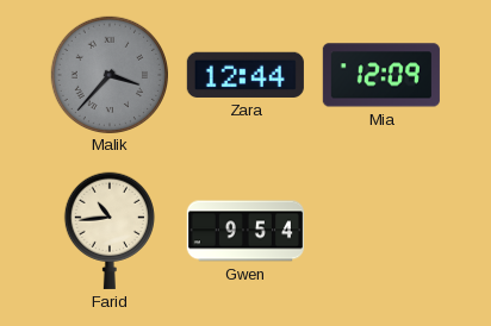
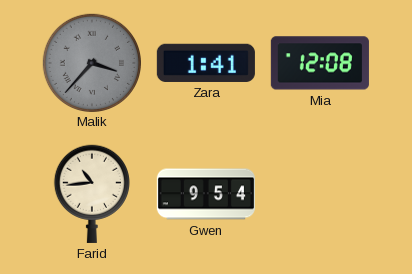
Zara: 12:44 -> 1:41 (206, 63)
Mia: 12:09 -> 12:08 (320, 63)
